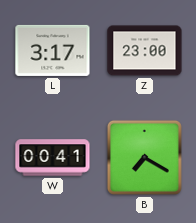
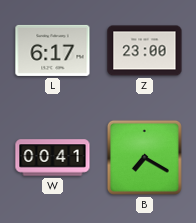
L: 3:17 -> 6:17 (53, 50)
